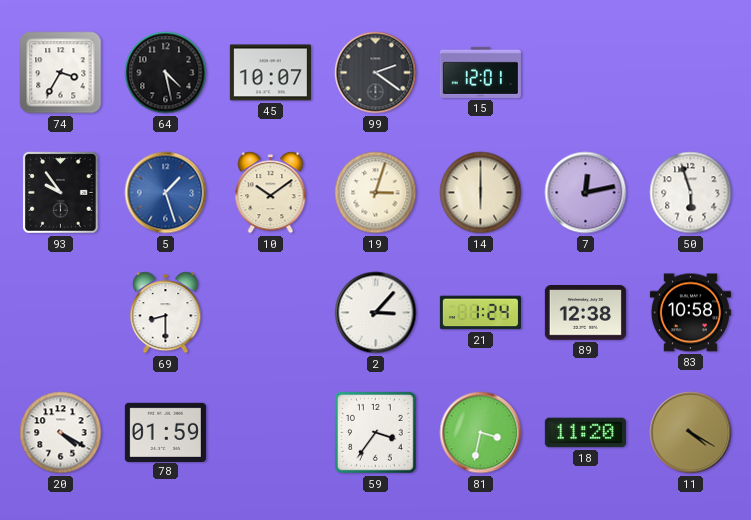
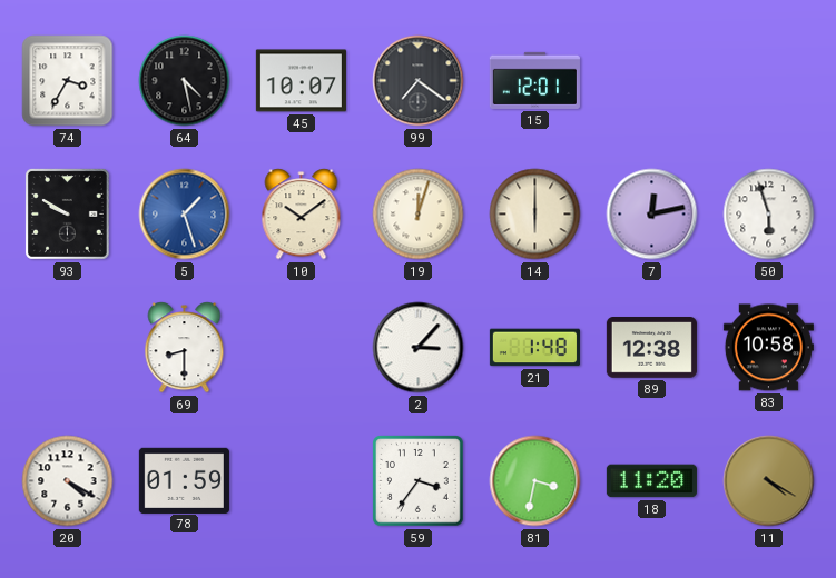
99: 2:21 -> 7:21 (419, 81)
93: 9:54 -> 9:50 (67, 215)
19: 3:03 -> 12:03 (419, 215)
21: 1:24 -> 1:48 (534, 348)
